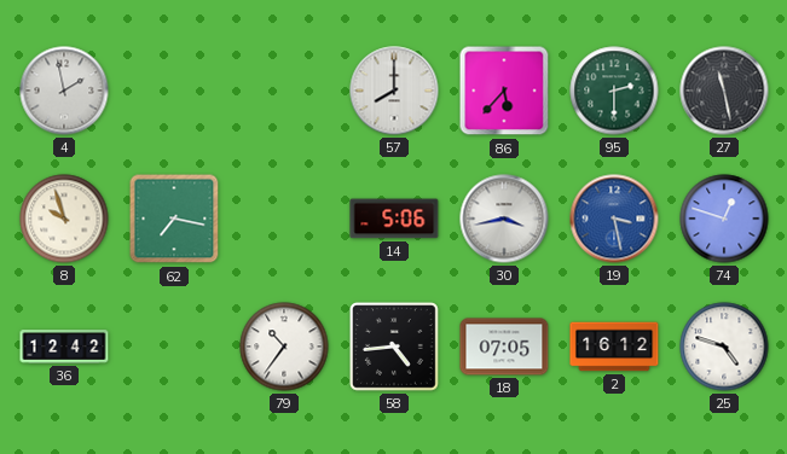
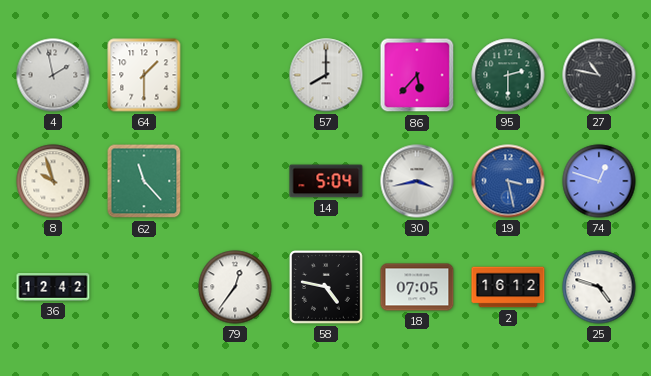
64: none -> 1:30 (144, 75)
27: 11:28 -> 10:47 (599, 75)
62: 7:17 -> 11:23 (144, 181)
14: 5:06 -> 5:04 (326, 181)
79: 10:36 -> 12:36 (235, 287)
58: 4:44 -> 4:47 (326, 287)
